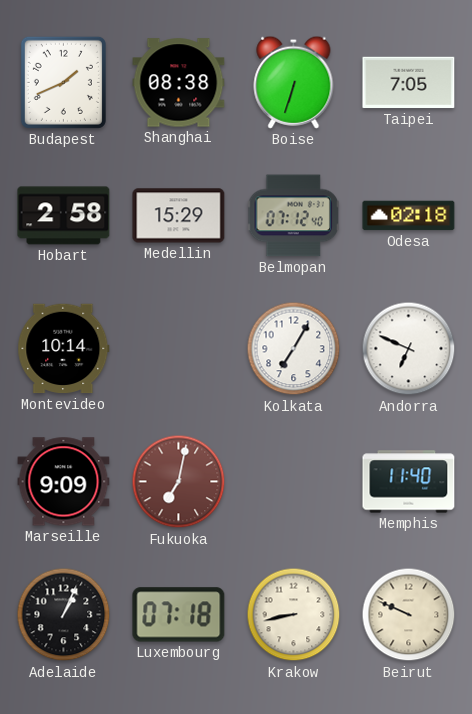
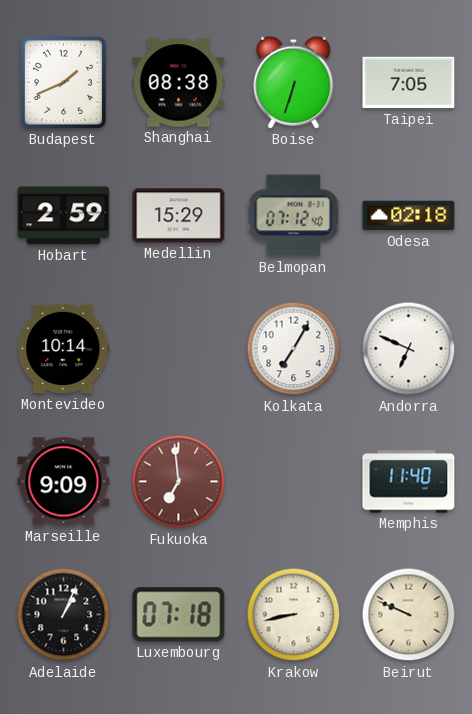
Hobart: 2:58 -> 2:59 (64, 216)
Fukuoka: 7:02 -> 6:59 (179, 482)
